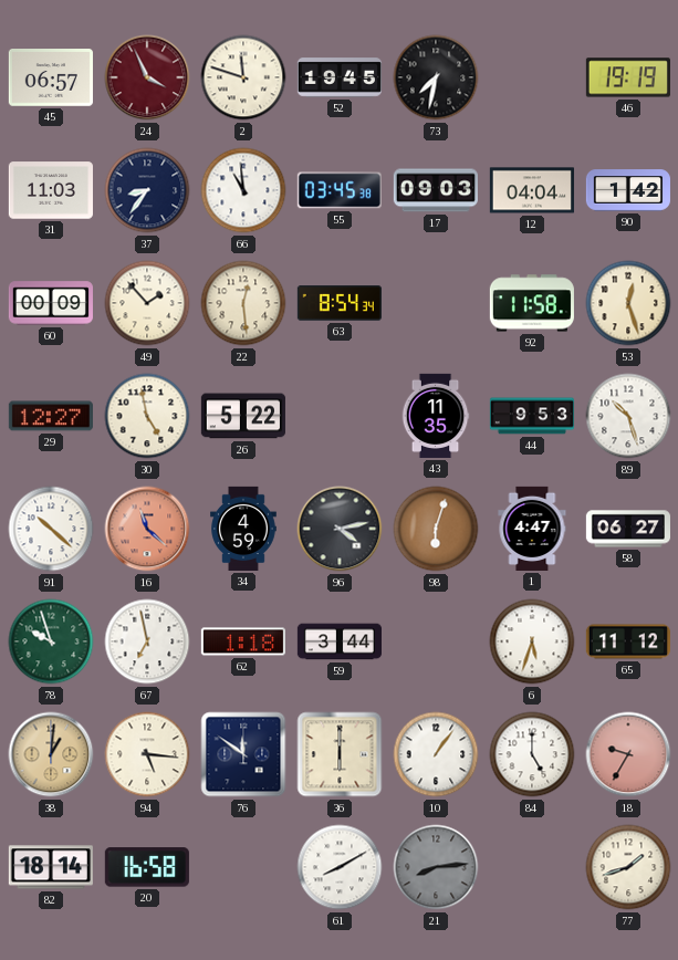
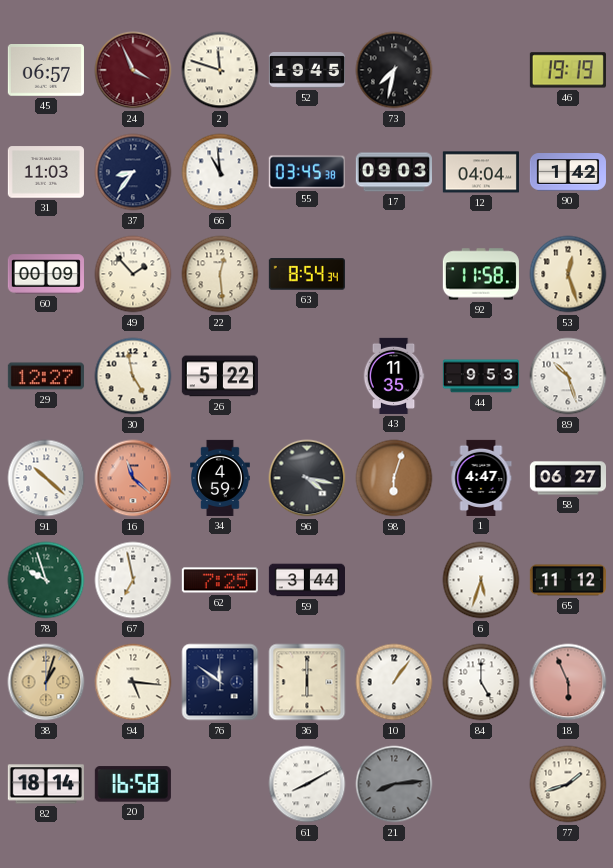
96: 4:13 -> 4:17 (307, 478)
62: 1:18 -> 7:25 (220, 580)
38: 1:01 -> 1:03 (46, 682)
18: 9:35 -> 5:56 (568, 682)
